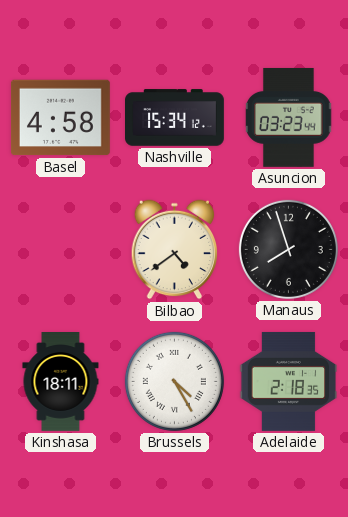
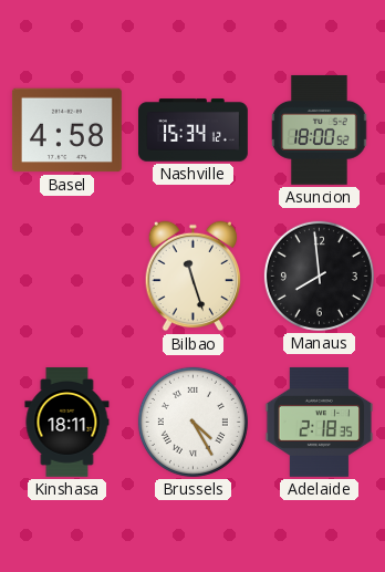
Asuncion: 03:23 -> 18:00 (320, 129)
Bilbao: 4:39 -> 11:27 (194, 277)
Manaus: 7:57 -> 7:59 (319, 275)
